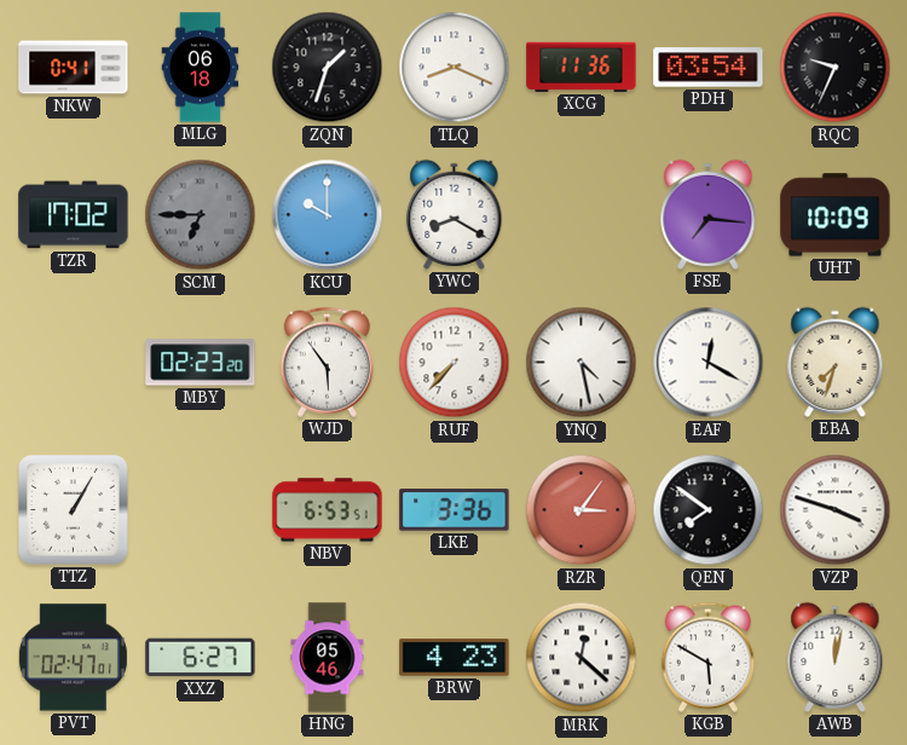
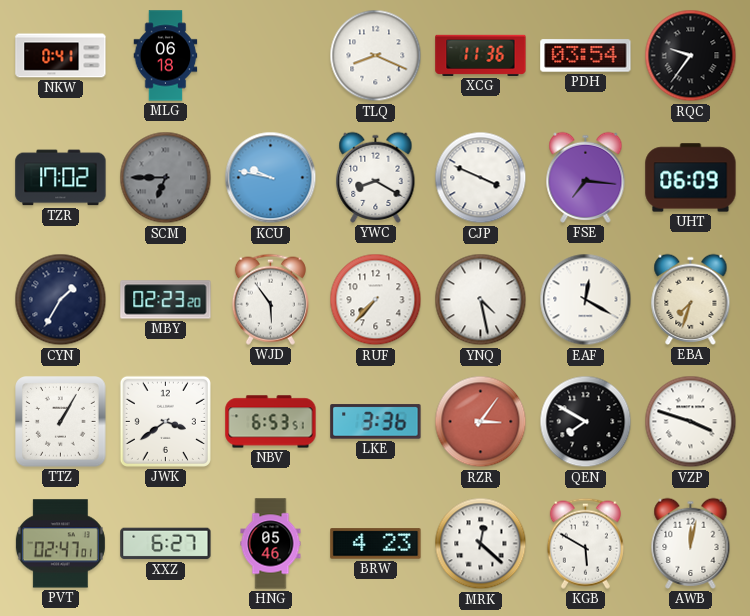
ZQN: 1:33 -> none (328, 68)
RQC: 9:34 -> 9:36 (691, 56)
KCU: 10:00 -> 9:47 (271, 178)
CJP: none -> 3:49 (481, 178)
UHT: 10:09 -> 06:09 (691, 178)
CYN: none -> 1:35 (61, 300)
JWK: none -> 3:39 (165, 421)
QEN: 7:51 -> 7:50 (586, 422)
